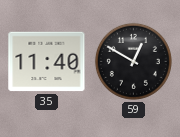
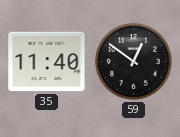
59: 12:50 -> 12:51 (133, 61)
